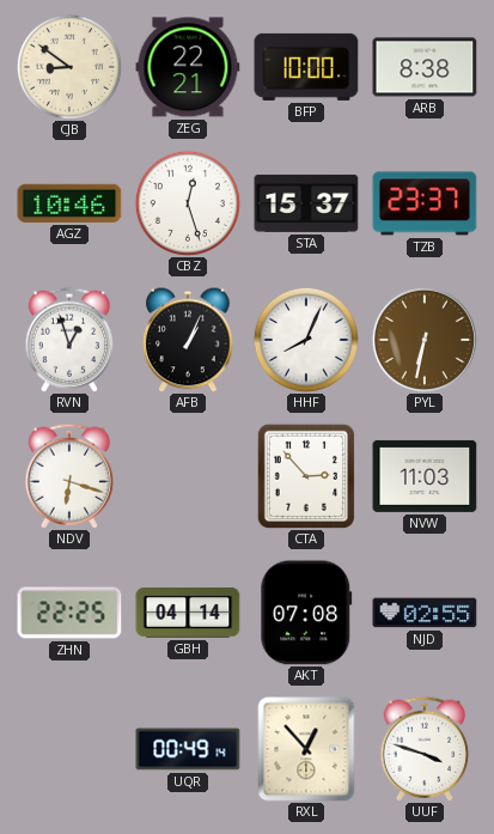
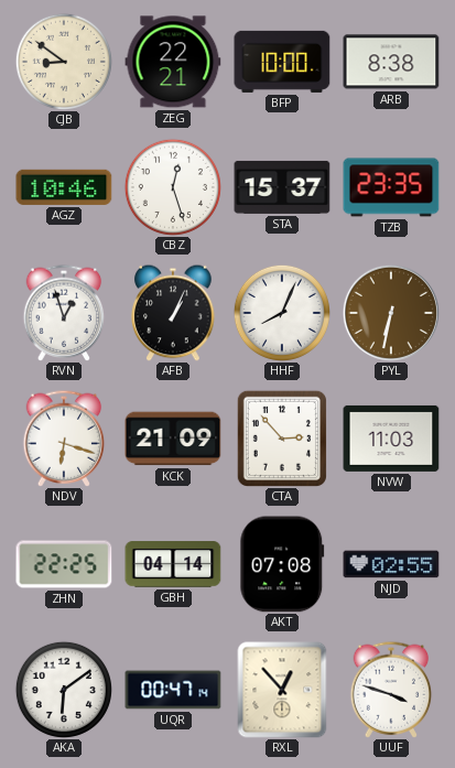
TZB: 23:37 -> 23:35 (391, 187)
KCK: none -> 21:09 (173, 439)
AKA: none -> 6:09 (64, 690)
UQR: 00:49 -> 00:47 (173, 690)
